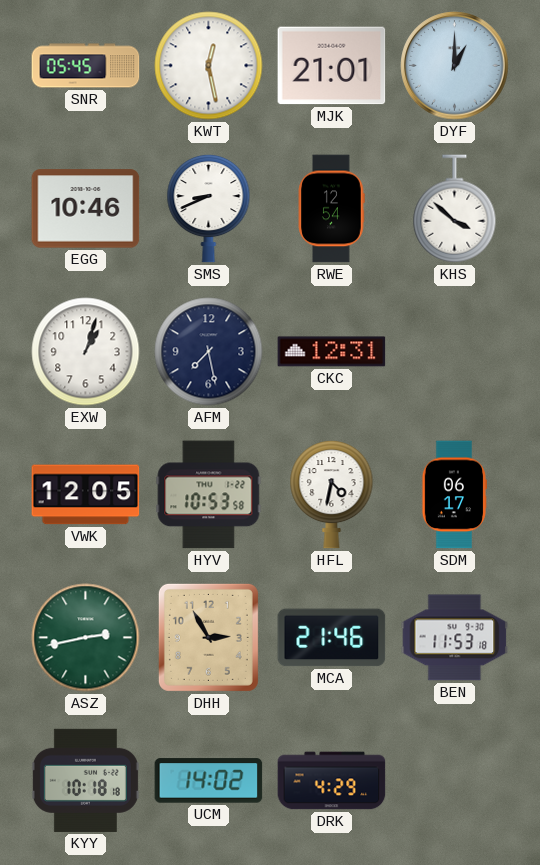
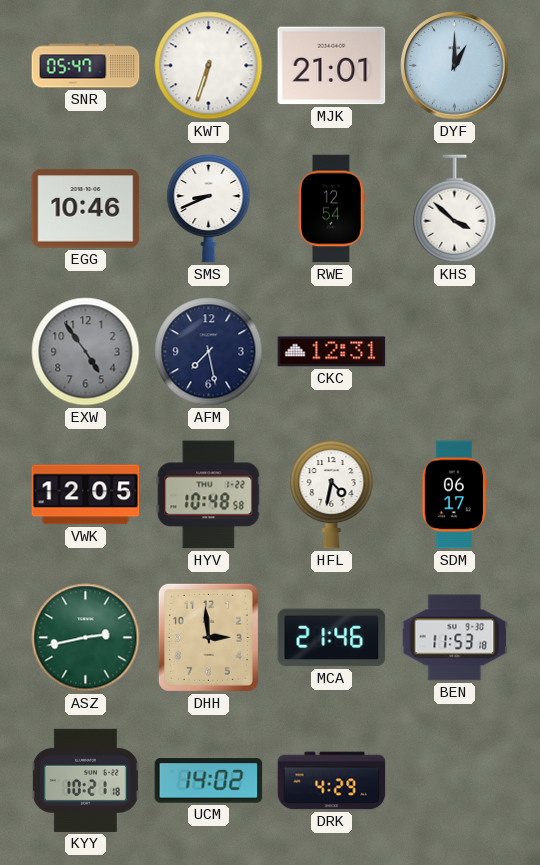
SNR: 05:45 -> 05:47 (86, 66)
KWT: 12:28 -> 6:33 (209, 66)
EXW: 1:03 -> 4:54 (86, 352)
EXW dial: white -> grey (86, 352)
HYV: 10:53 -> 10:48 (209, 495)
DHH: 2:55 -> 2:59 (208, 637)
KYY: 10:18 -> 10:21 (85, 780)
